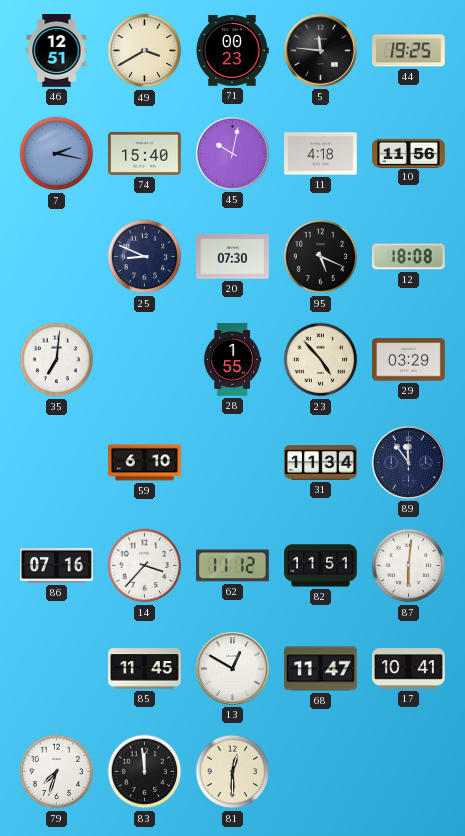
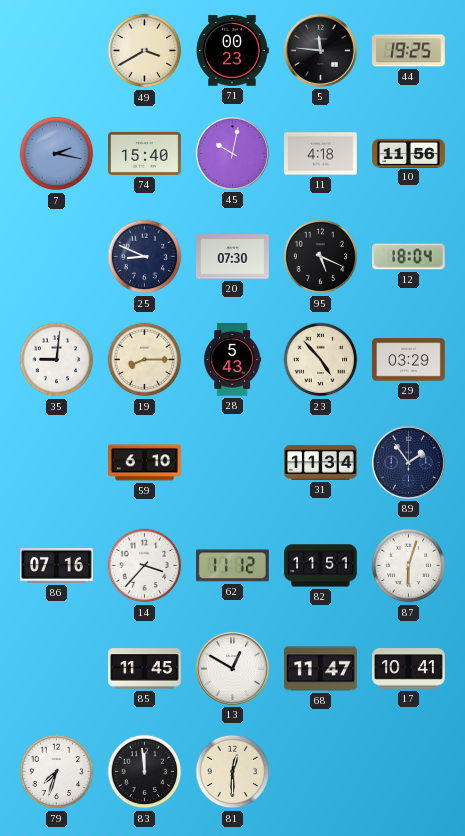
46: 12:51 -> none (57, 51)
12: 18:08 -> 18:04 (408, 257)
35: 7:01 -> 9:01 (57, 360)
19: none -> 8:15 (145, 360)
28: 1:55 -> 5:43 (233, 360)
89: 11:54 -> 1:54 (408, 462)
87: 6:01 -> 6:03 (409, 566)
